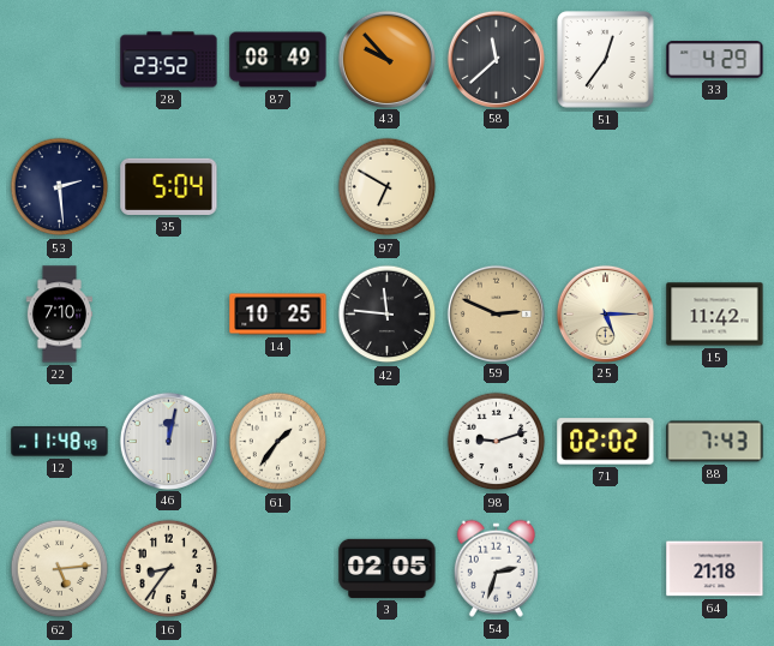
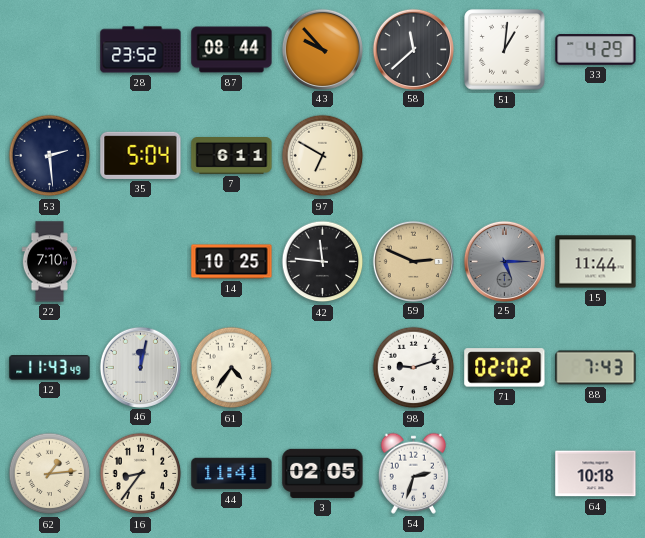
87: 08:49 -> 08:44 (232, 50)
51: 12:36 -> 1:01 (505, 50)
7: none -> 6:11 (232, 156)
25 dial: cream -> grey (504, 261)
15: 11:42 -> 11:44 (596, 262)
12: 11:48 -> 11:43 (50, 368)
61: 1:36 -> 4:36 (232, 368)
62: 5:14 -> 1:14 (50, 474)
44: none -> 11:41 (232, 474)
64: 21:18 -> 10:18 (596, 474)
